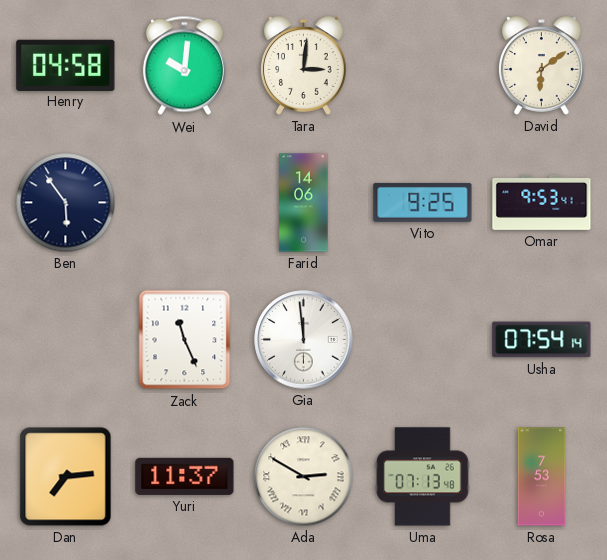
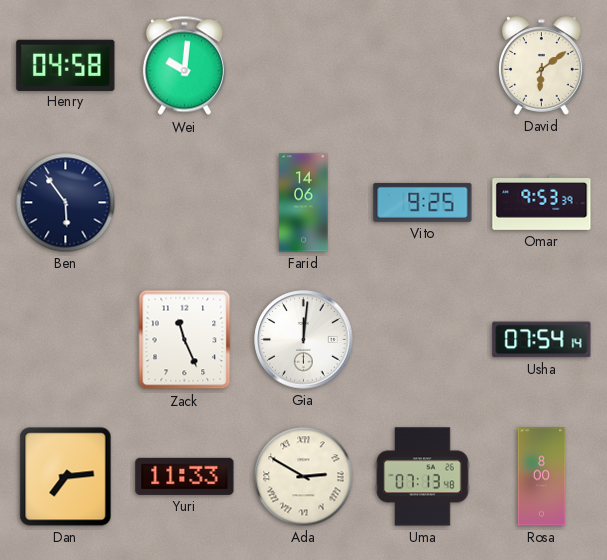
Tara: 3:01 -> none (304, 66)
Omar: 9:53:41 -> 9:53:39 (542, 202)
Gia: 11:59 -> 12:01 (304, 340)
Yuri: 11:37 -> 11:33 (185, 476)
Rosa: 7:53 -> 8:00 (542, 477)
